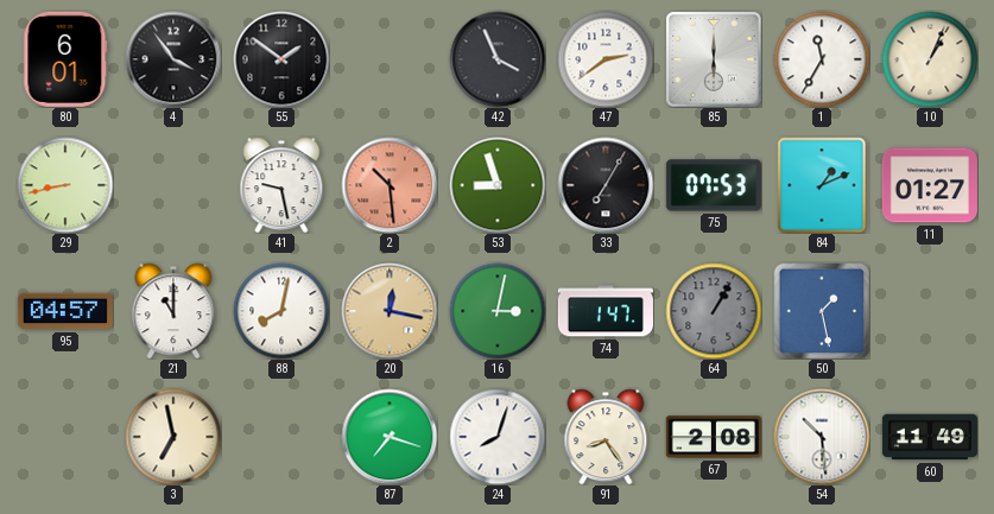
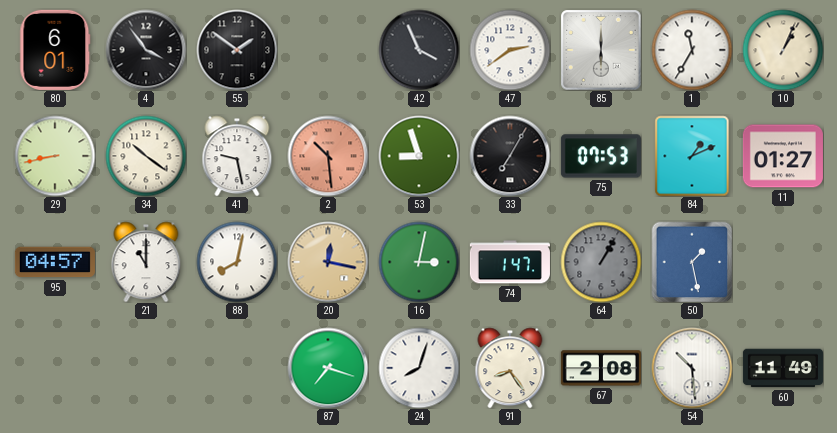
34: none -> 10:21 (146, 156)
3: 6:58 -> none (173, 437)
